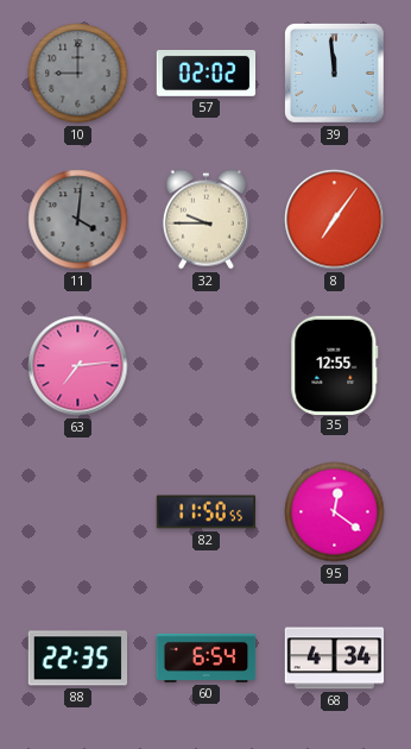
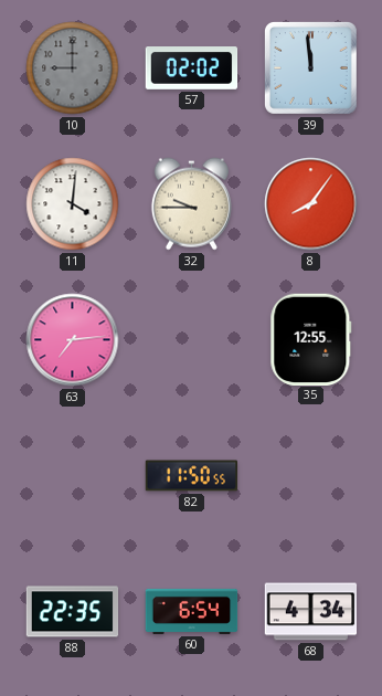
11 dial: grey -> white (73, 204)
8: 7:06 -> 8:06 (311, 204)
95: 12:21 -> none (335, 512)
